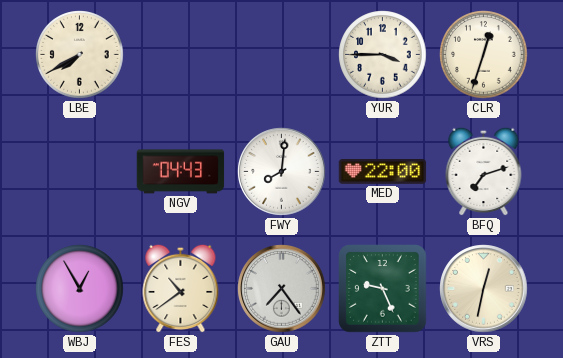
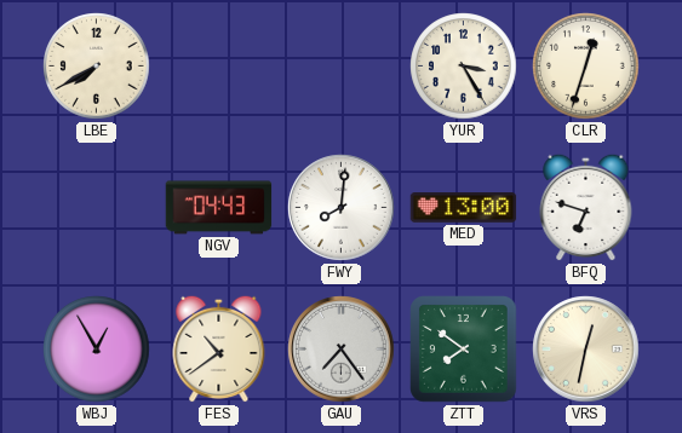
YUR: 3:45 -> 3:25 (464, 67)
MED: 22:00 -> 13:00 (464, 208)
BFQ: 7:12 -> 6:48 (586, 207)
ZTT: 9:26 -> 7:51 (464, 350)
